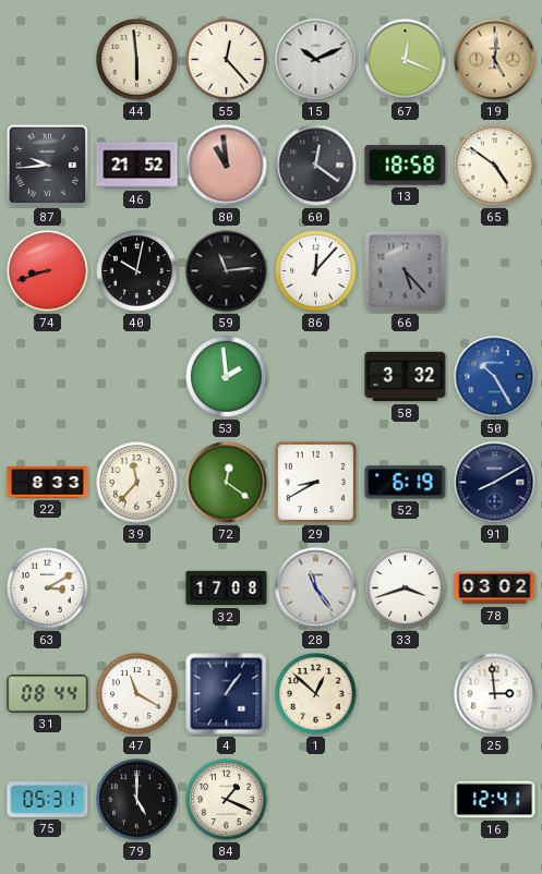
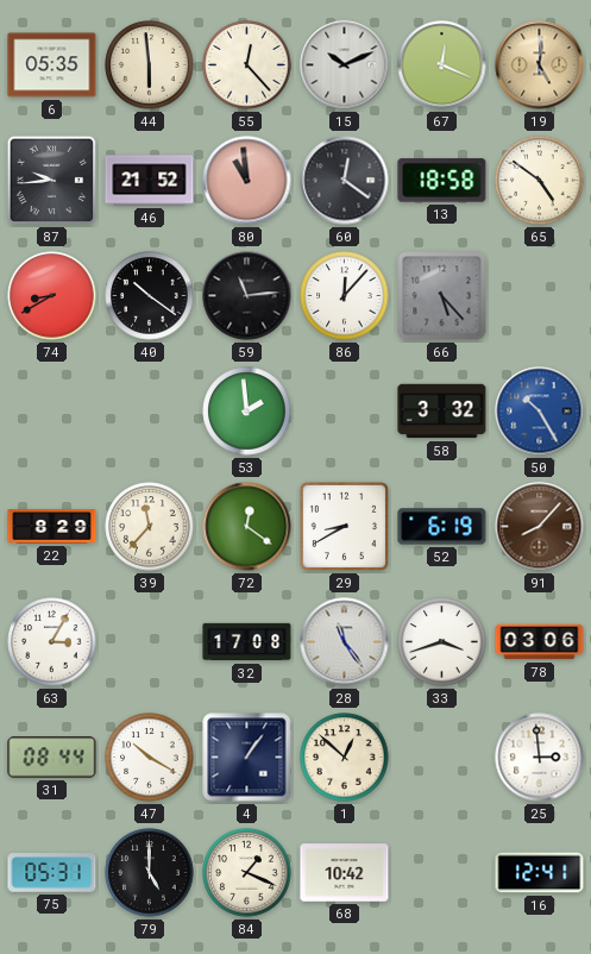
6: none -> 05:35 (52, 65)
74: 8:42 -> 8:40 (52, 296)
40: 10:02 -> 10:21 (150, 296)
22: 8:33 -> 8:29 (52, 527)
91: 8:10 -> 8:07 (540, 527)
91 dial: navy -> brown (540, 527)
63: 3:10 -> 3:05 (52, 642)
78: 03:02 -> 03:06 (540, 642)
47: 11:20 -> 10:20 (150, 758)
68: none -> 10:42 (345, 873)
